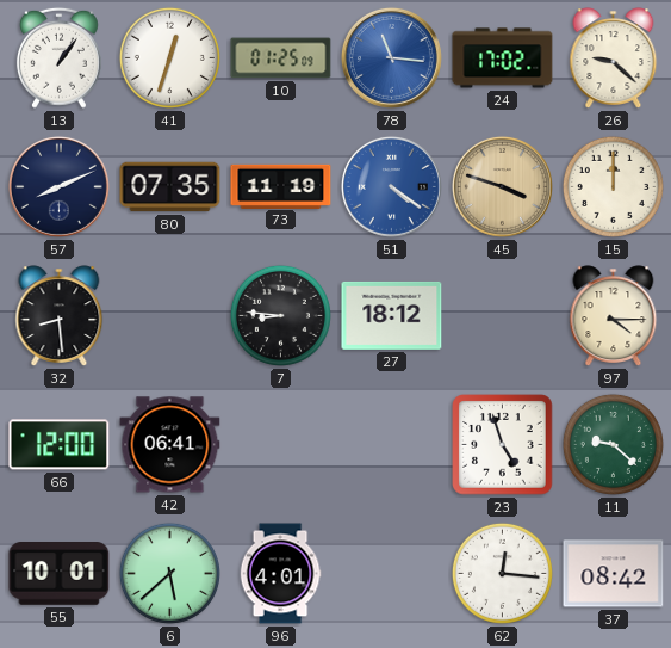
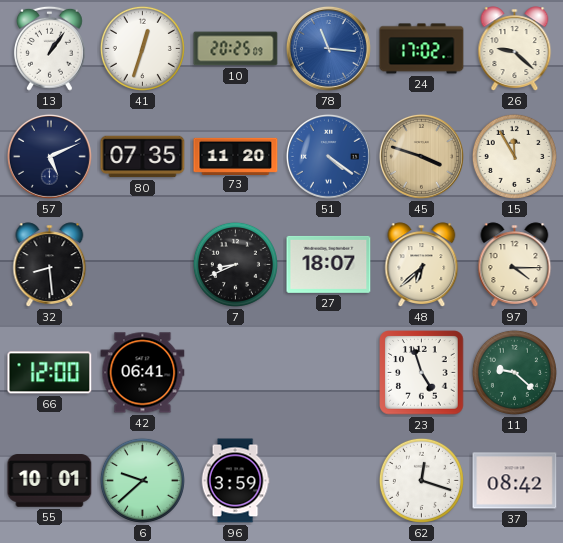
10: 01:25 -> 20:25 (236, 49)
57: 8:11 -> 5:11 (49, 156)
73: 11:19 -> 11:20 (236, 156)
15: 12:00 -> 11:55 (514, 156)
7: 8:46 -> 8:41 (235, 264)
27: 18:12 -> 18:07 (329, 264)
48: none -> 6:38 (422, 265)
6: 5:38 -> 9:38 (142, 480)
96: 4:01 -> 3:59 (235, 481)
62: 12:16 -> 12:18 (421, 480)
